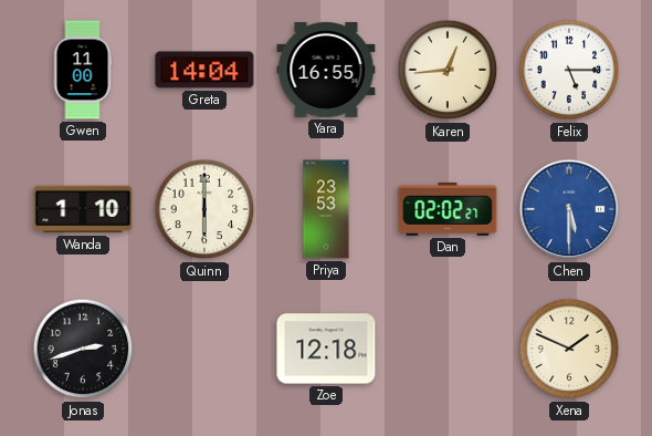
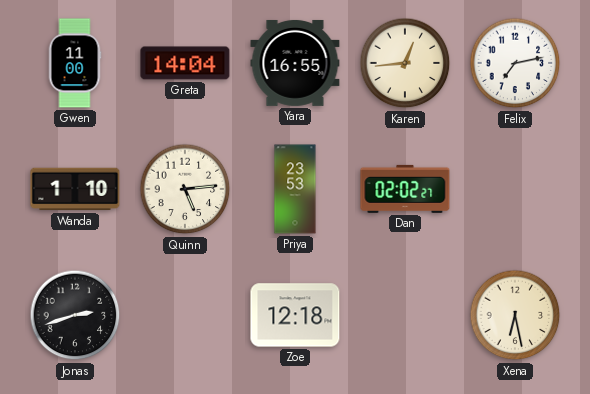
Felix: 5:15 -> 7:13 (515, 63)
Quinn: 6:00 -> 5:14 (185, 189)
Chen: 5:30 -> none (569, 209)
Xena: 1:49 -> 6:28 (515, 315)
